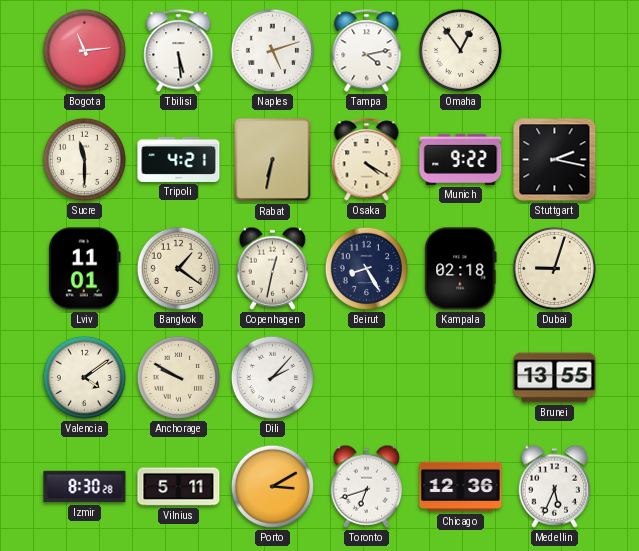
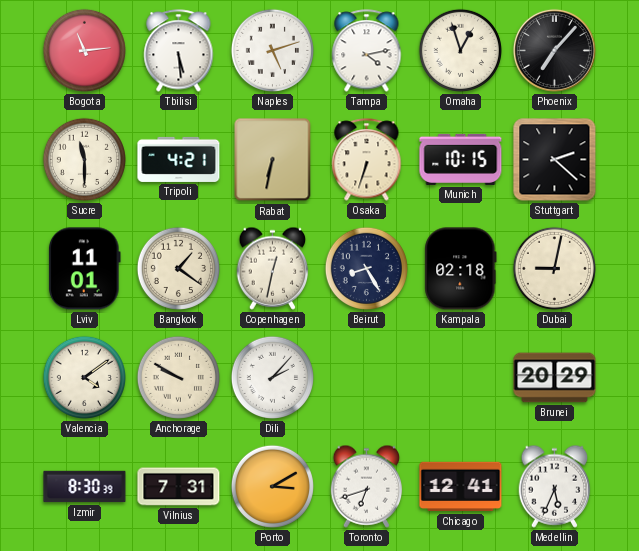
Omaha: 12:54 -> 12:57 (460, 50)
Phoenix: none -> 7:07 (554, 50)
Osaka: 4:20 -> 6:33 (367, 160)
Munich: 9:22 -> 10:15 (461, 159)
Stuttgart: 2:17 -> 2:22 (555, 160)
Dubai: 9:03 -> 9:02 (554, 268)
Brunei: 13:55 -> 20:29 (555, 378)
Izmir: 8:30:28 -> 8:30:39 (85, 487)
Vilnius: 5:11 -> 7:31 (179, 487)
Chicago: 12:36 -> 12:41 (461, 487)
